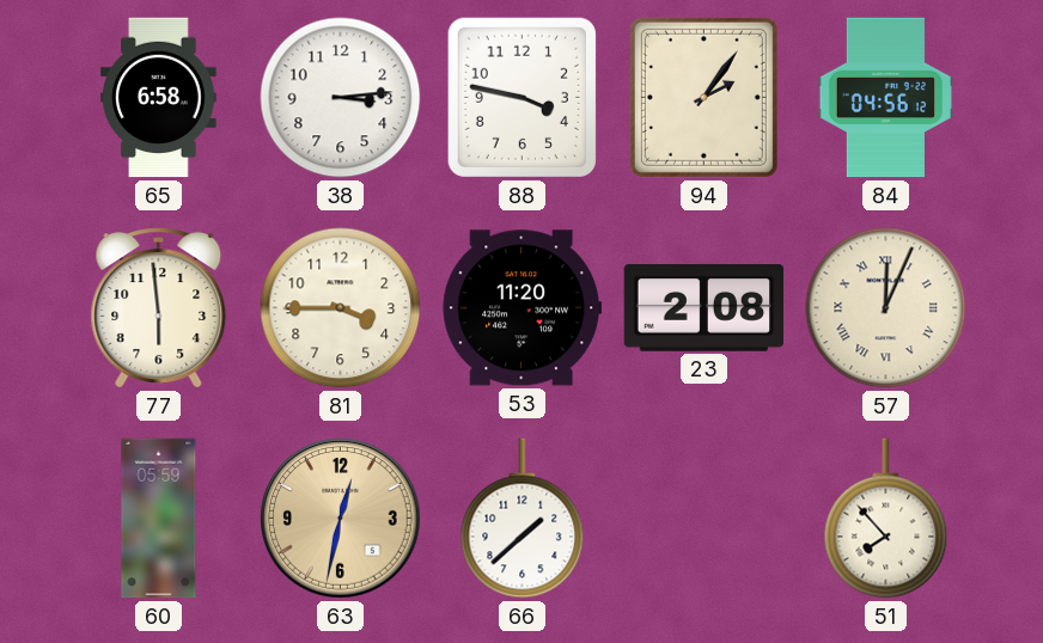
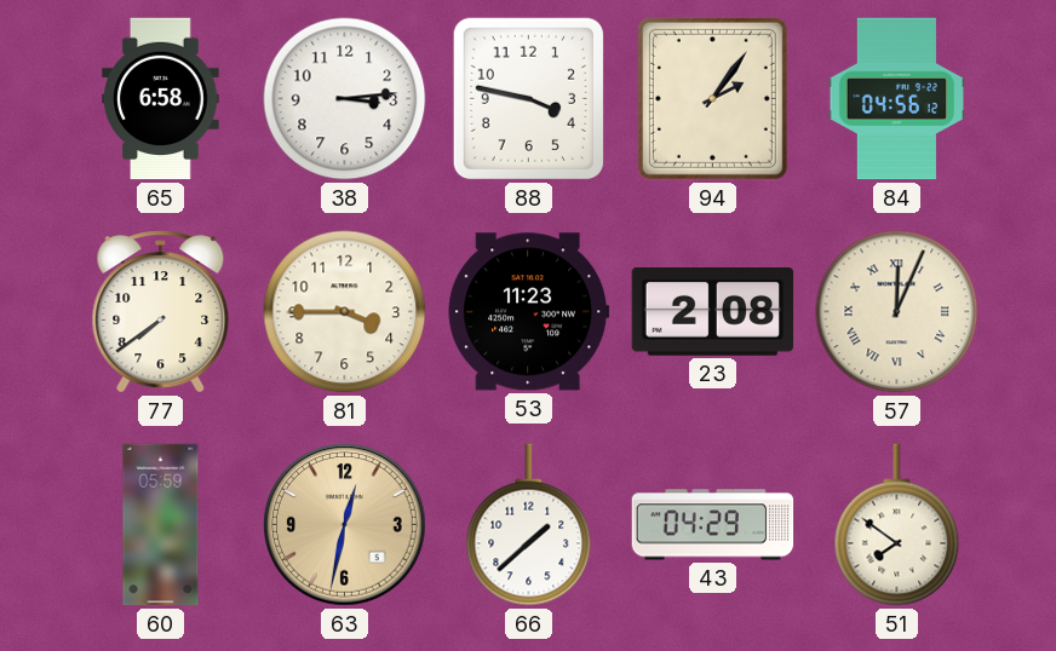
77: 5:59 -> 7:39 (161, 312)
53: 11:20 -> 11:23 (529, 312)
43: none -> 04:29 (713, 525)
51: 7:53 -> 7:51 (897, 525)
